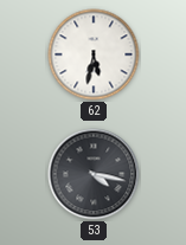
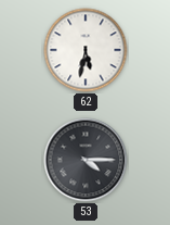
53: 4:17 -> 4:15 (86, 160)
